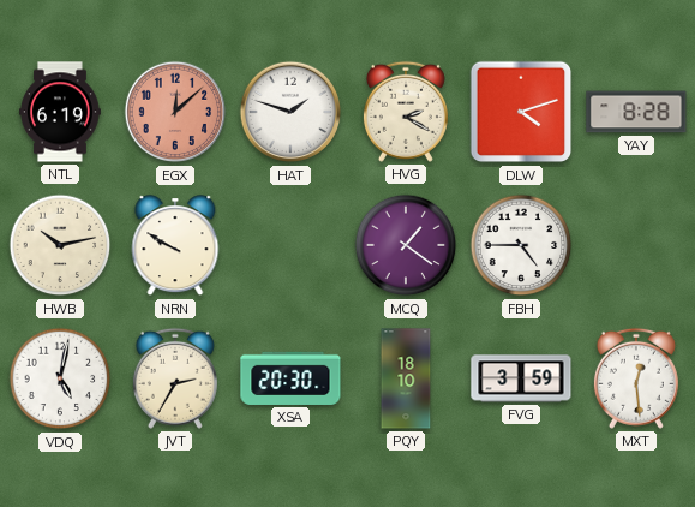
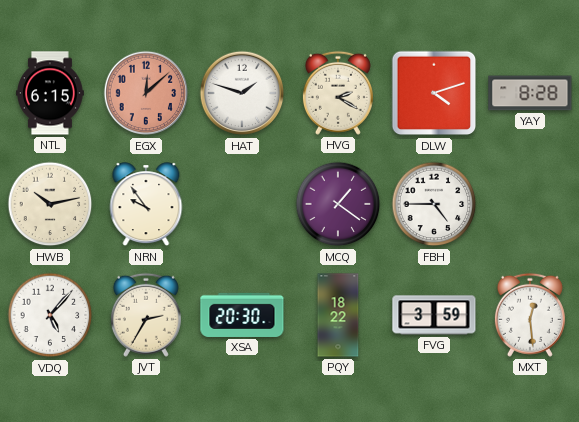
NTL: 6:19 -> 6:15 (51, 93)
NRN: 9:50 -> 9:54 (146, 205)
VDQ: 5:02 -> 5:07 (50, 315)
PQY: 18:10 -> 18:22 (338, 315)
